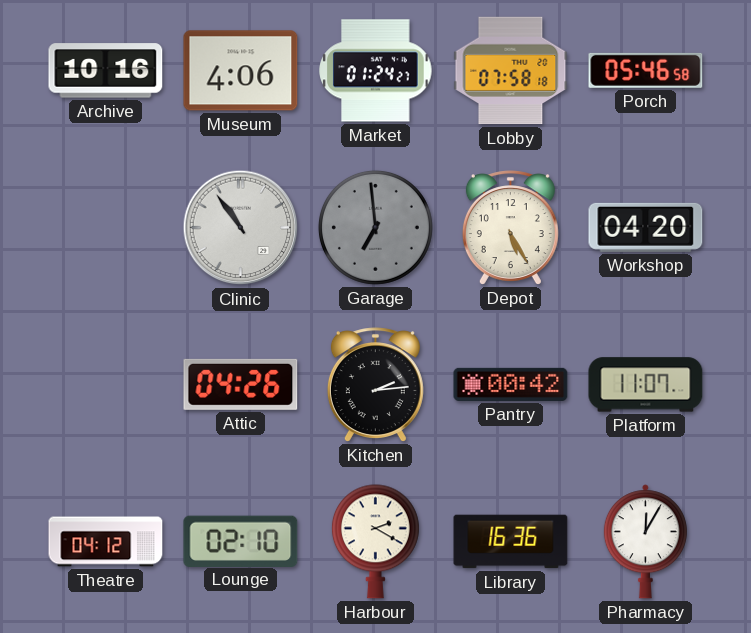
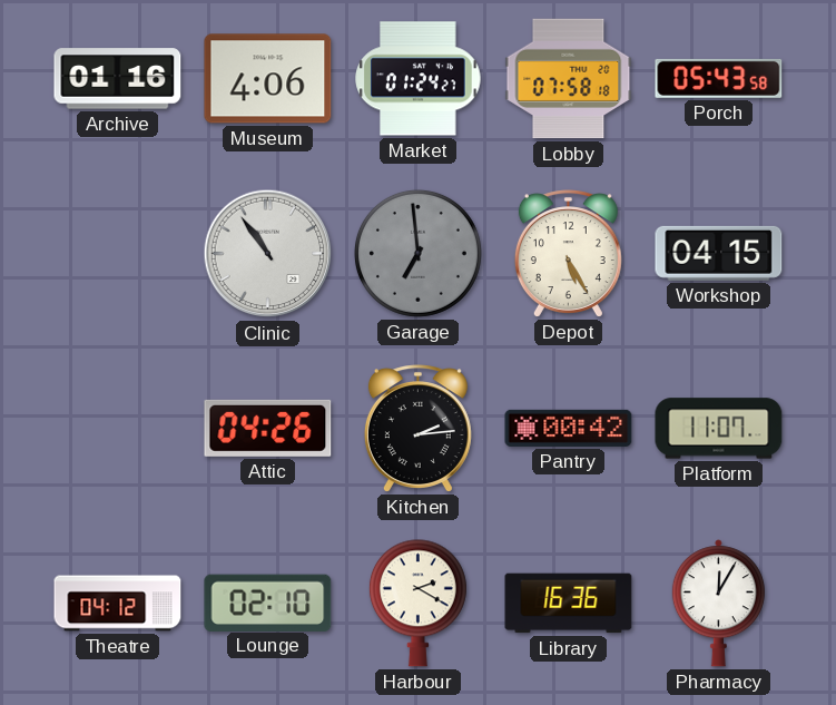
Archive: 10:16 -> 01:16 (118, 79)
Porch: 05:46 -> 05:43 (719, 78)
Workshop: 04:20 -> 04:15 (719, 253)
